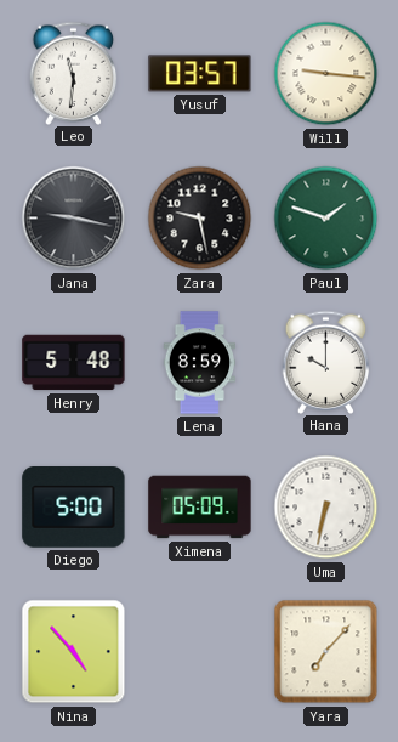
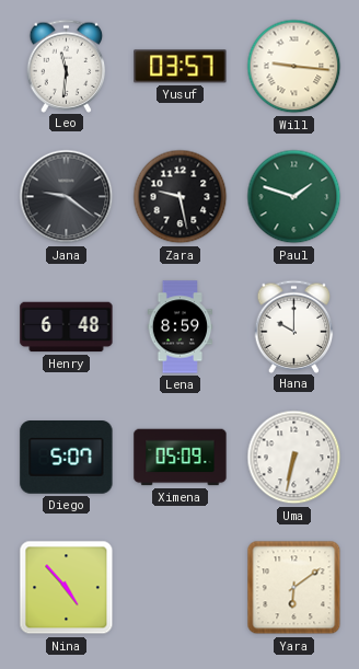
Jana: 9:17 -> 9:21 (67, 197)
Henry: 5:48 -> 6:48 (67, 327)
Diego: 5:00 -> 5:07 (67, 458)
Yara: 7:07 -> 6:09 (294, 588)
